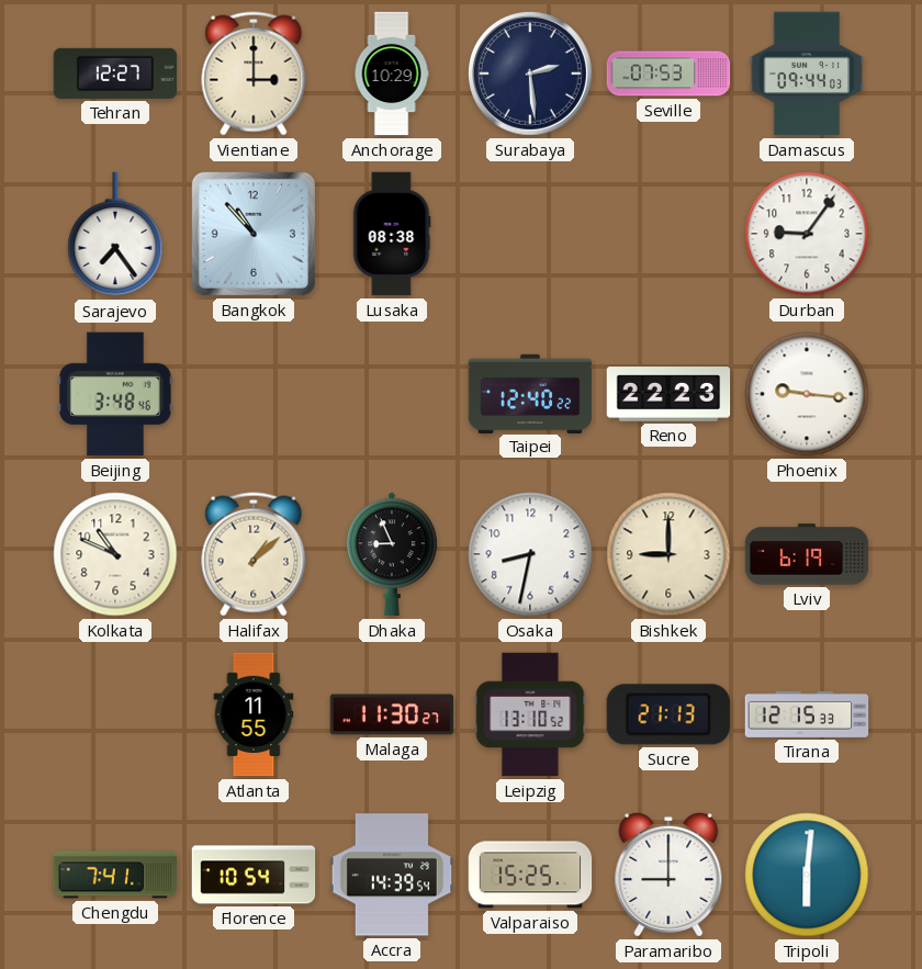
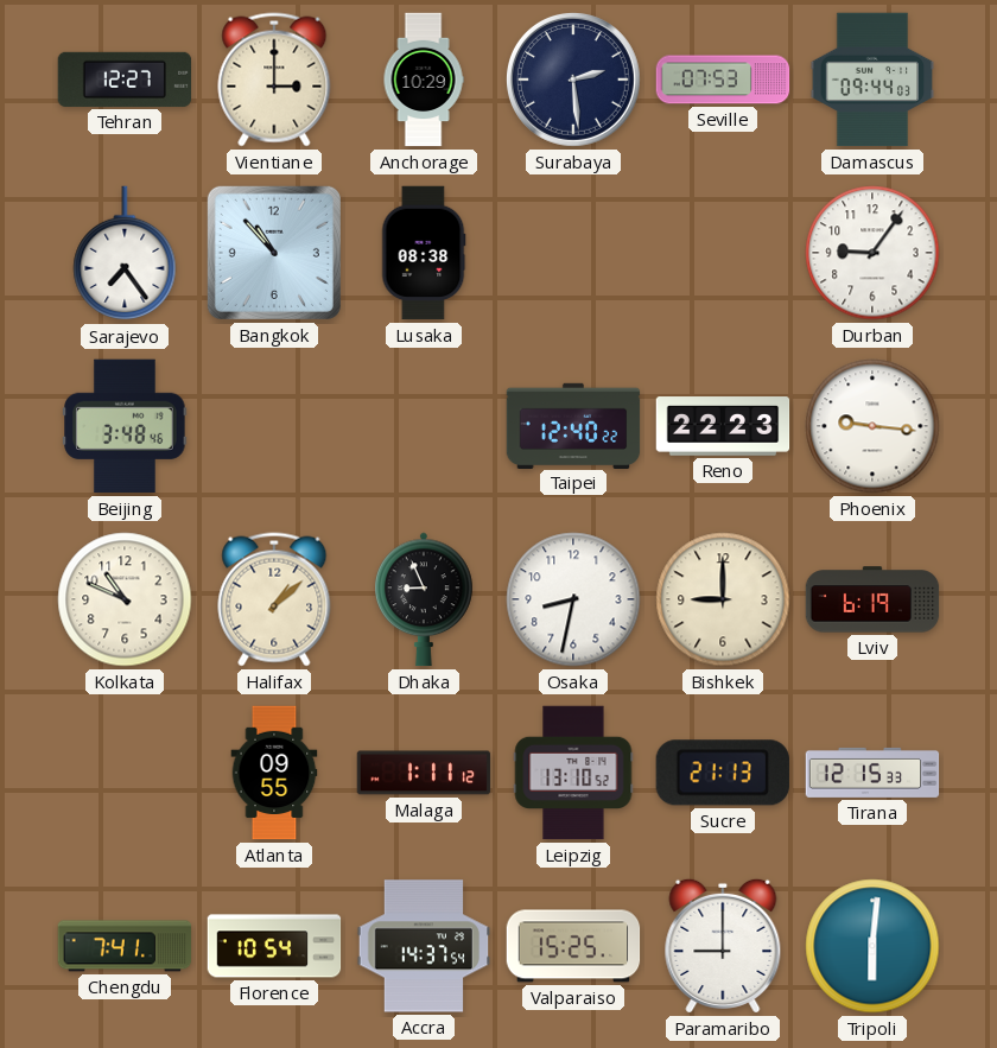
Atlanta: 11:55 -> 09:55 (274, 773)
Malaga: 11:30 -> 1:11 (424, 773)
Accra: 14:39 -> 14:37 (424, 946)
